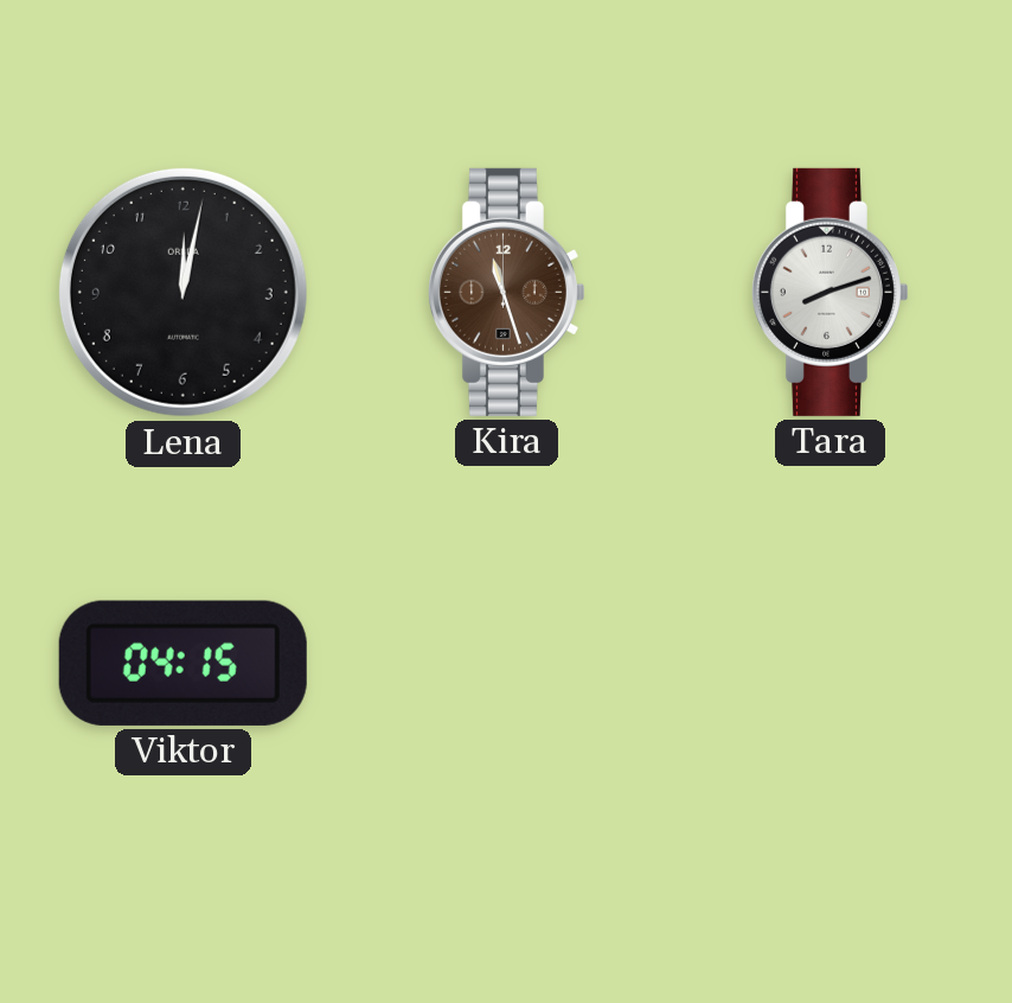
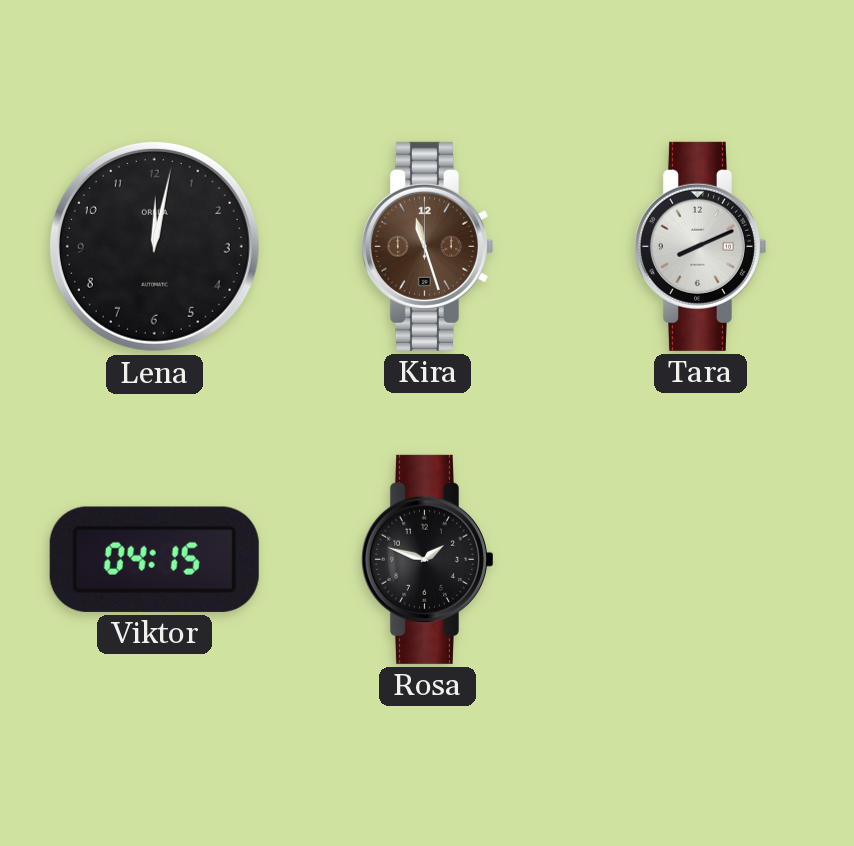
Tara: 8:12 -> 8:11 (700, 246)
Rosa: none -> 1:48 (427, 559)
